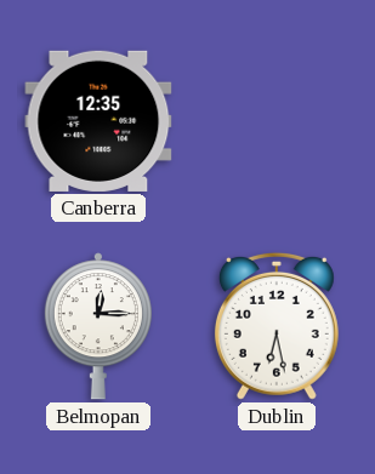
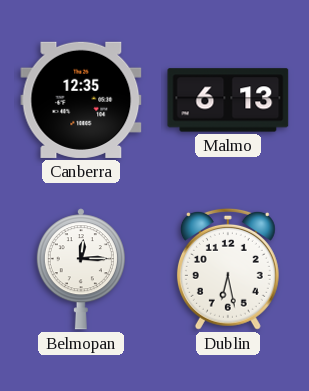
Malmo: none -> 6:13 (228, 100)
